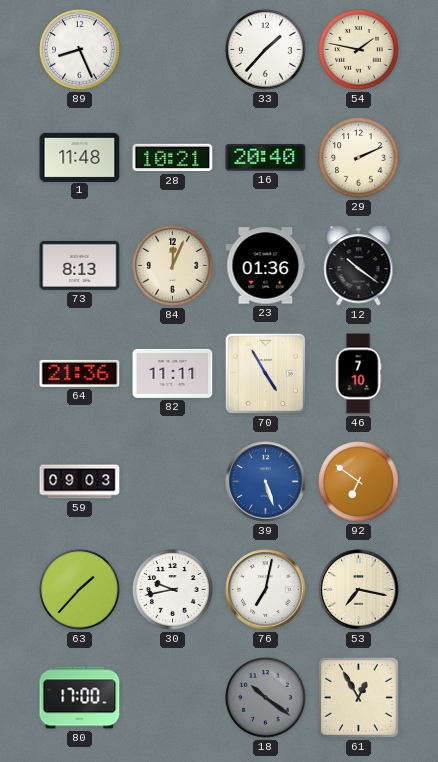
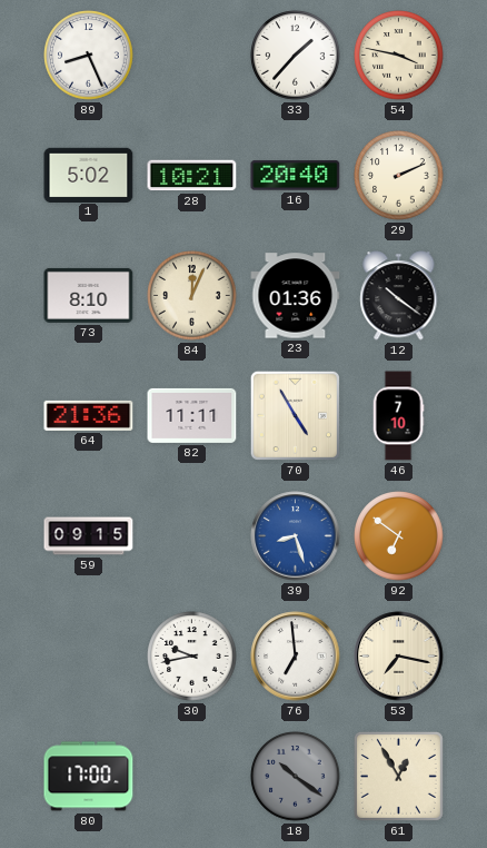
54: 1:47 -> 3:47 (399, 56)
1: 11:48 -> 5:02 (89, 175)
73: 8:13 -> 8:10 (89, 295)
59: 09:03 -> 09:15 (89, 536)
39: 5:27 -> 8:27 (296, 536)
63: 1:37 -> none (80, 590)
76: 7:02 -> 6:59 (296, 657)
